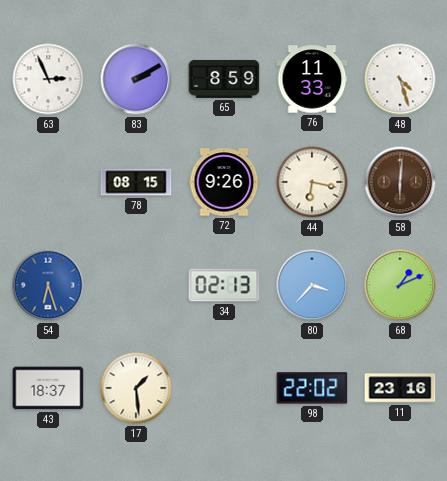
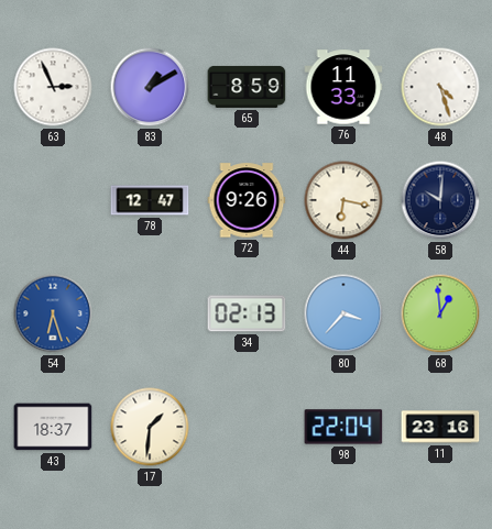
83: 2:10 -> 1:10 (150, 87)
78: 08:15 -> 12:47 (150, 200)
58: 6:01 -> 10:01 (440, 200)
58 dial: brown -> navy (440, 200)
68: 1:11 -> 12:59 (440, 313)
17: 1:29 -> 1:31 (150, 427)
98: 22:02 -> 22:04 (343, 427)
